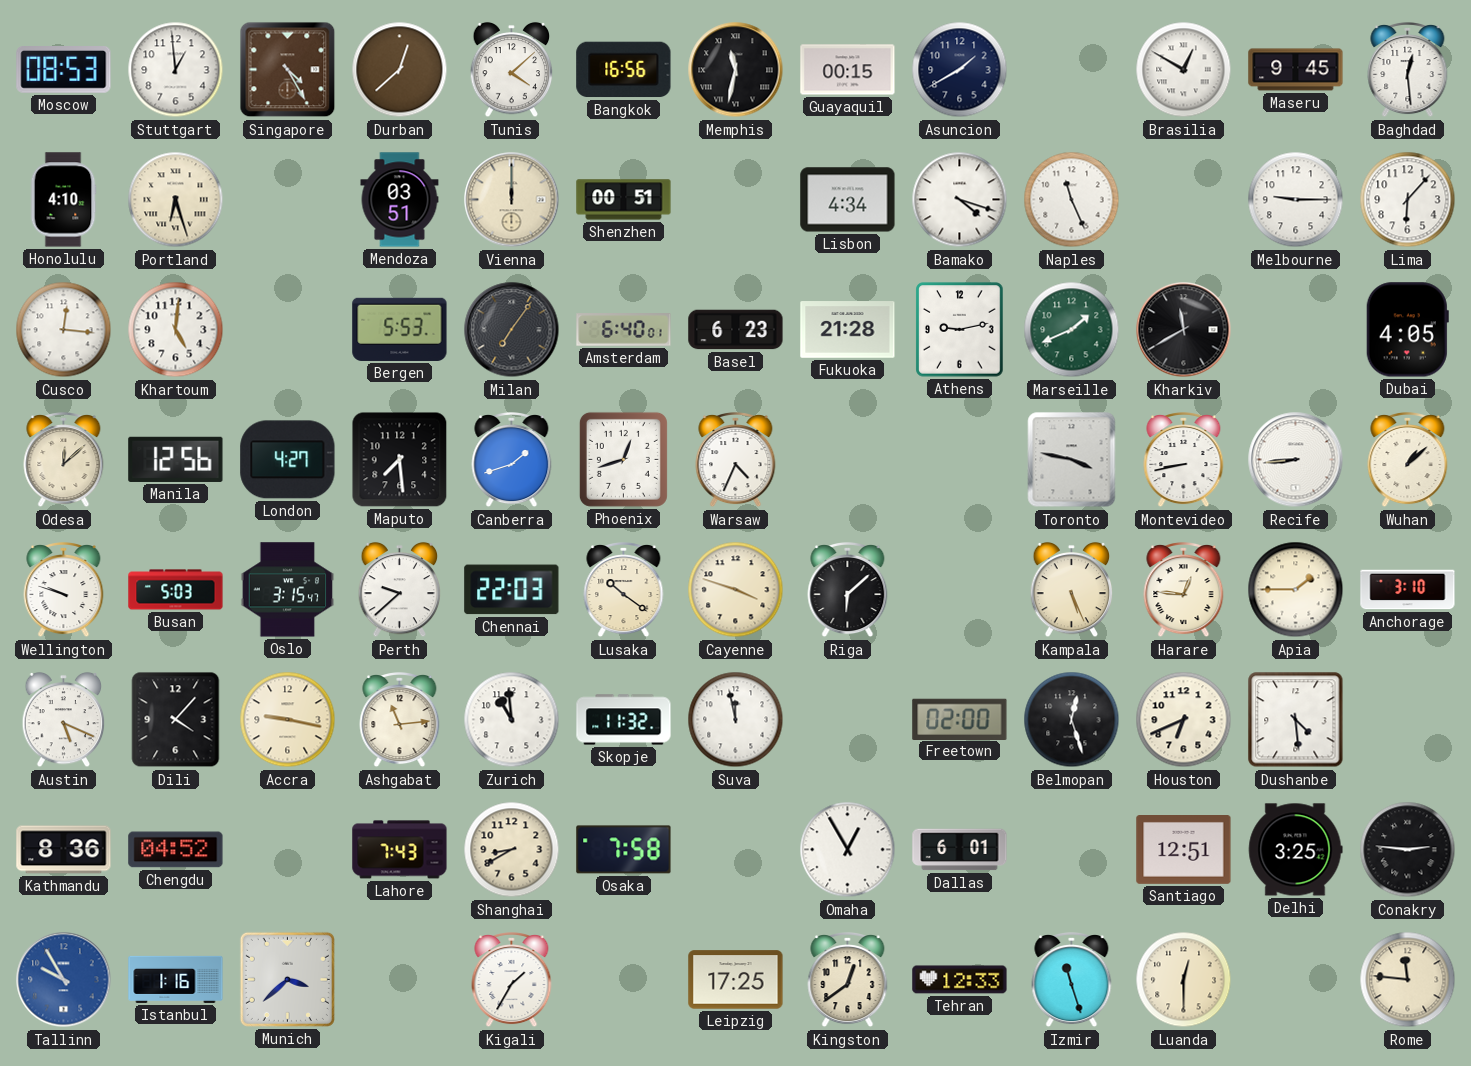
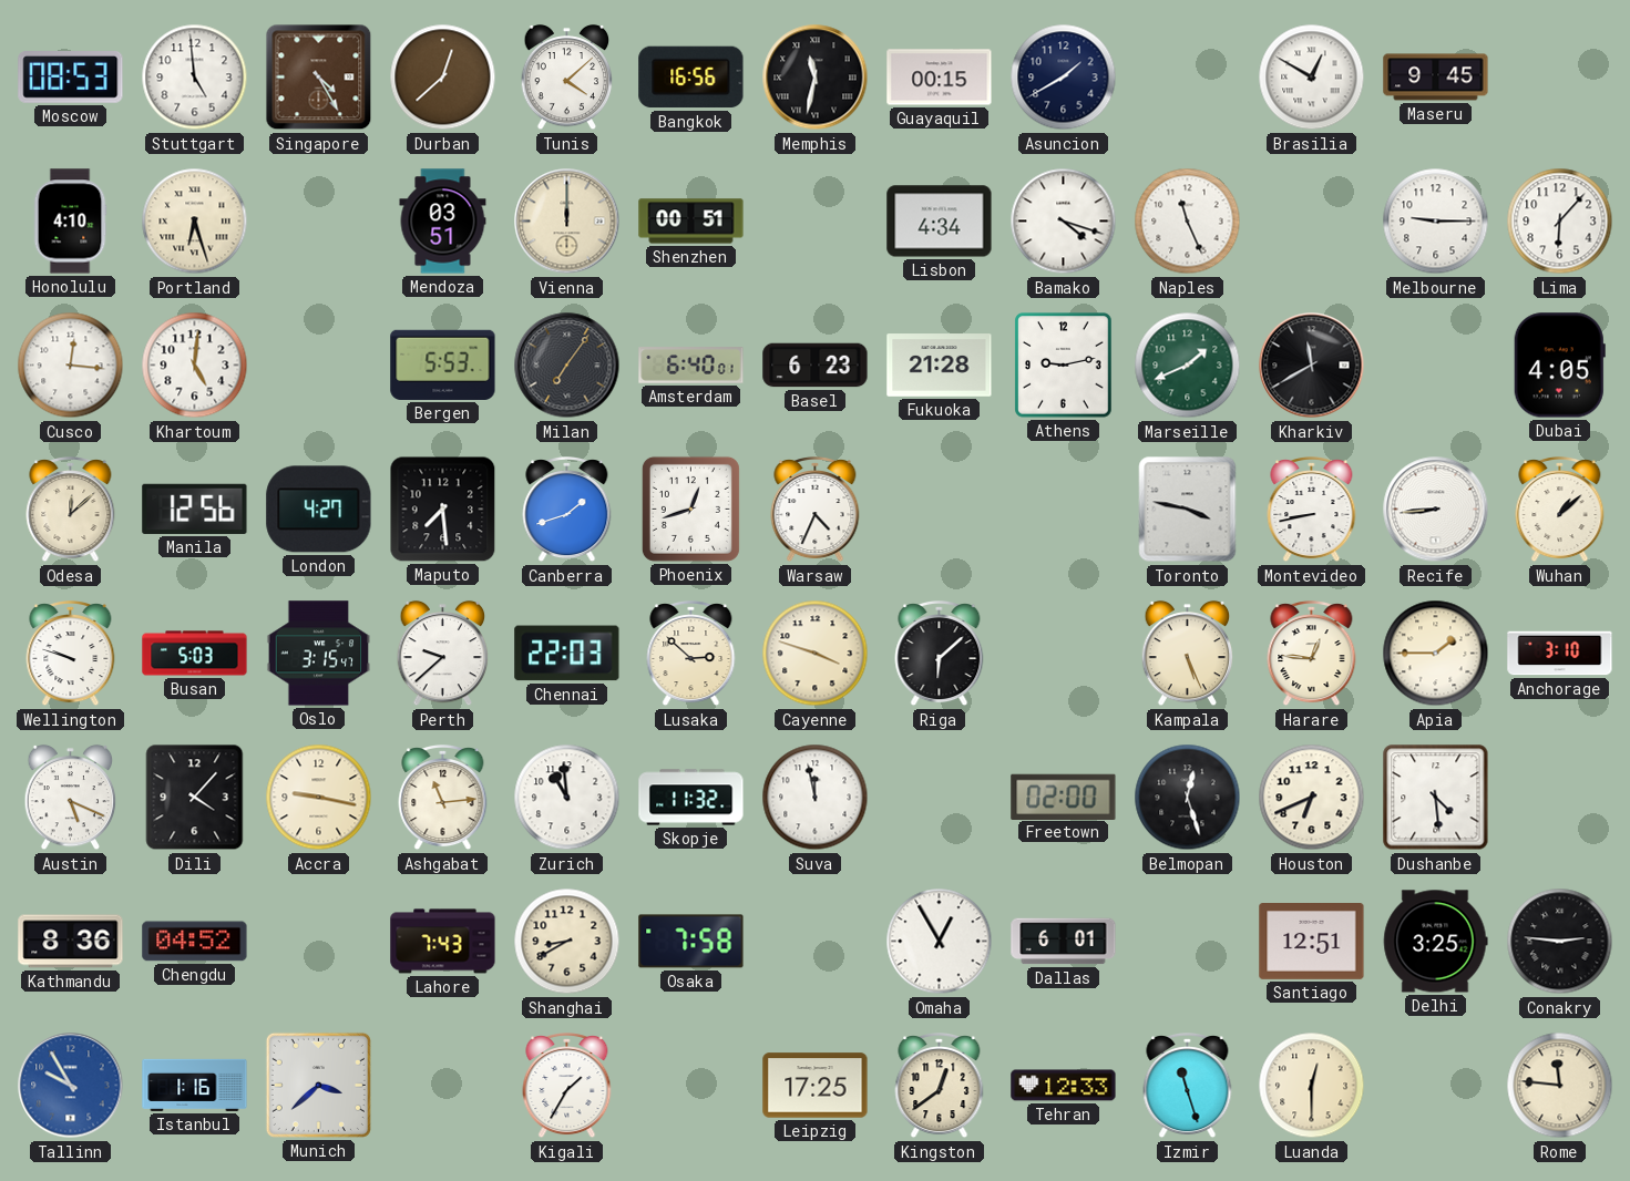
Stuttgart: 12:59 -> 4:59 (195, 78)
Baghdad: 12:29 -> none (1408, 71)
Lusaka: 10:21 -> 2:52 (691, 655)
